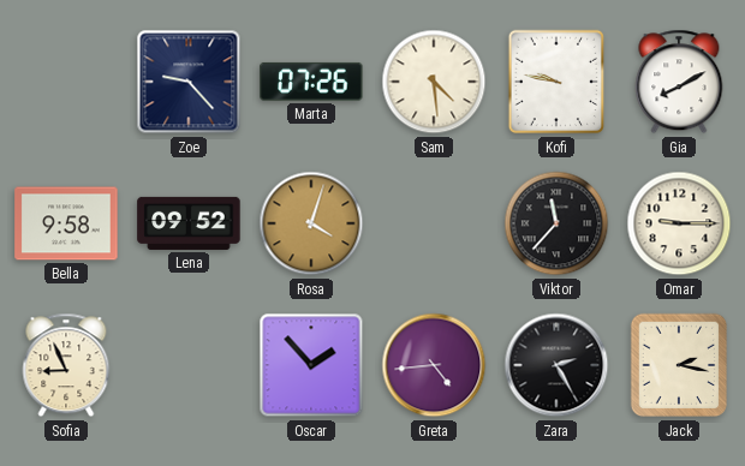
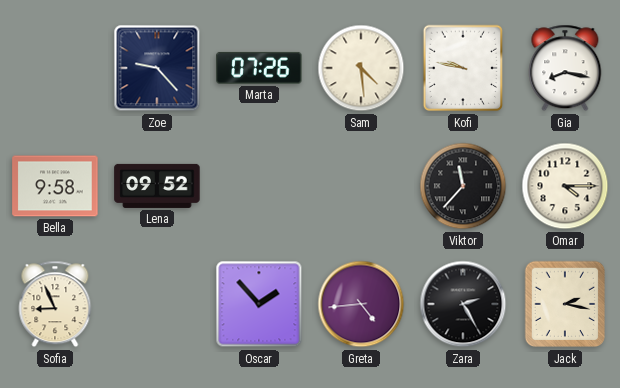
Gia: 8:10 -> 8:17 (565, 68)
Rosa: 4:03 -> none (311, 223)
Omar: 9:15 -> 4:15 (565, 186)
